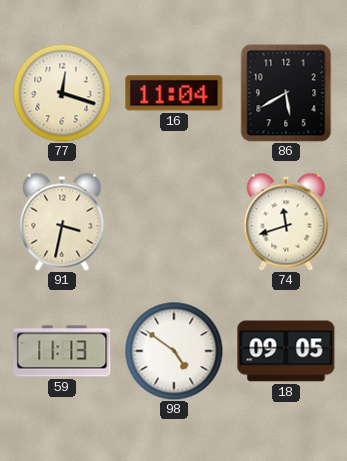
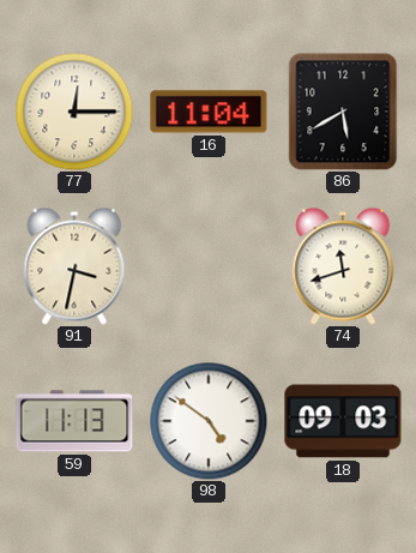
77: 12:18 -> 12:15 (74, 112)
18: 09:05 -> 09:03 (343, 421)
